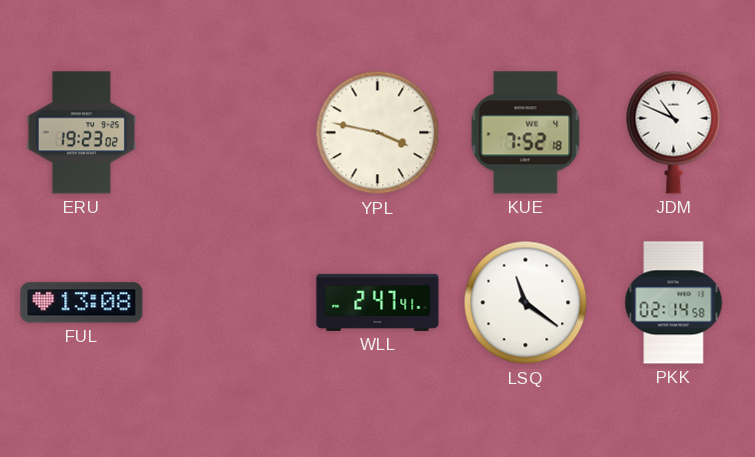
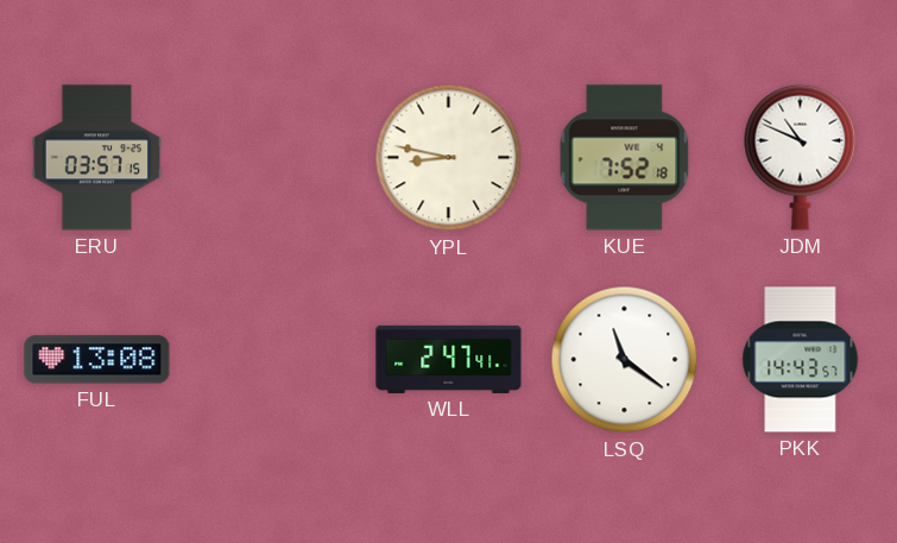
ERU: 19:23 -> 03:57 (97, 158)
YPL: 3:47 -> 8:47 (449, 158)
PKK: 02:14 -> 14:43 (801, 360)
